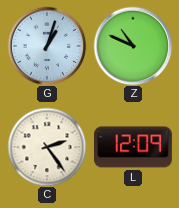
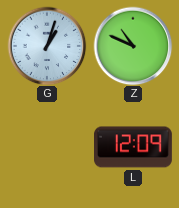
C: 2:24 -> none (47, 147)
